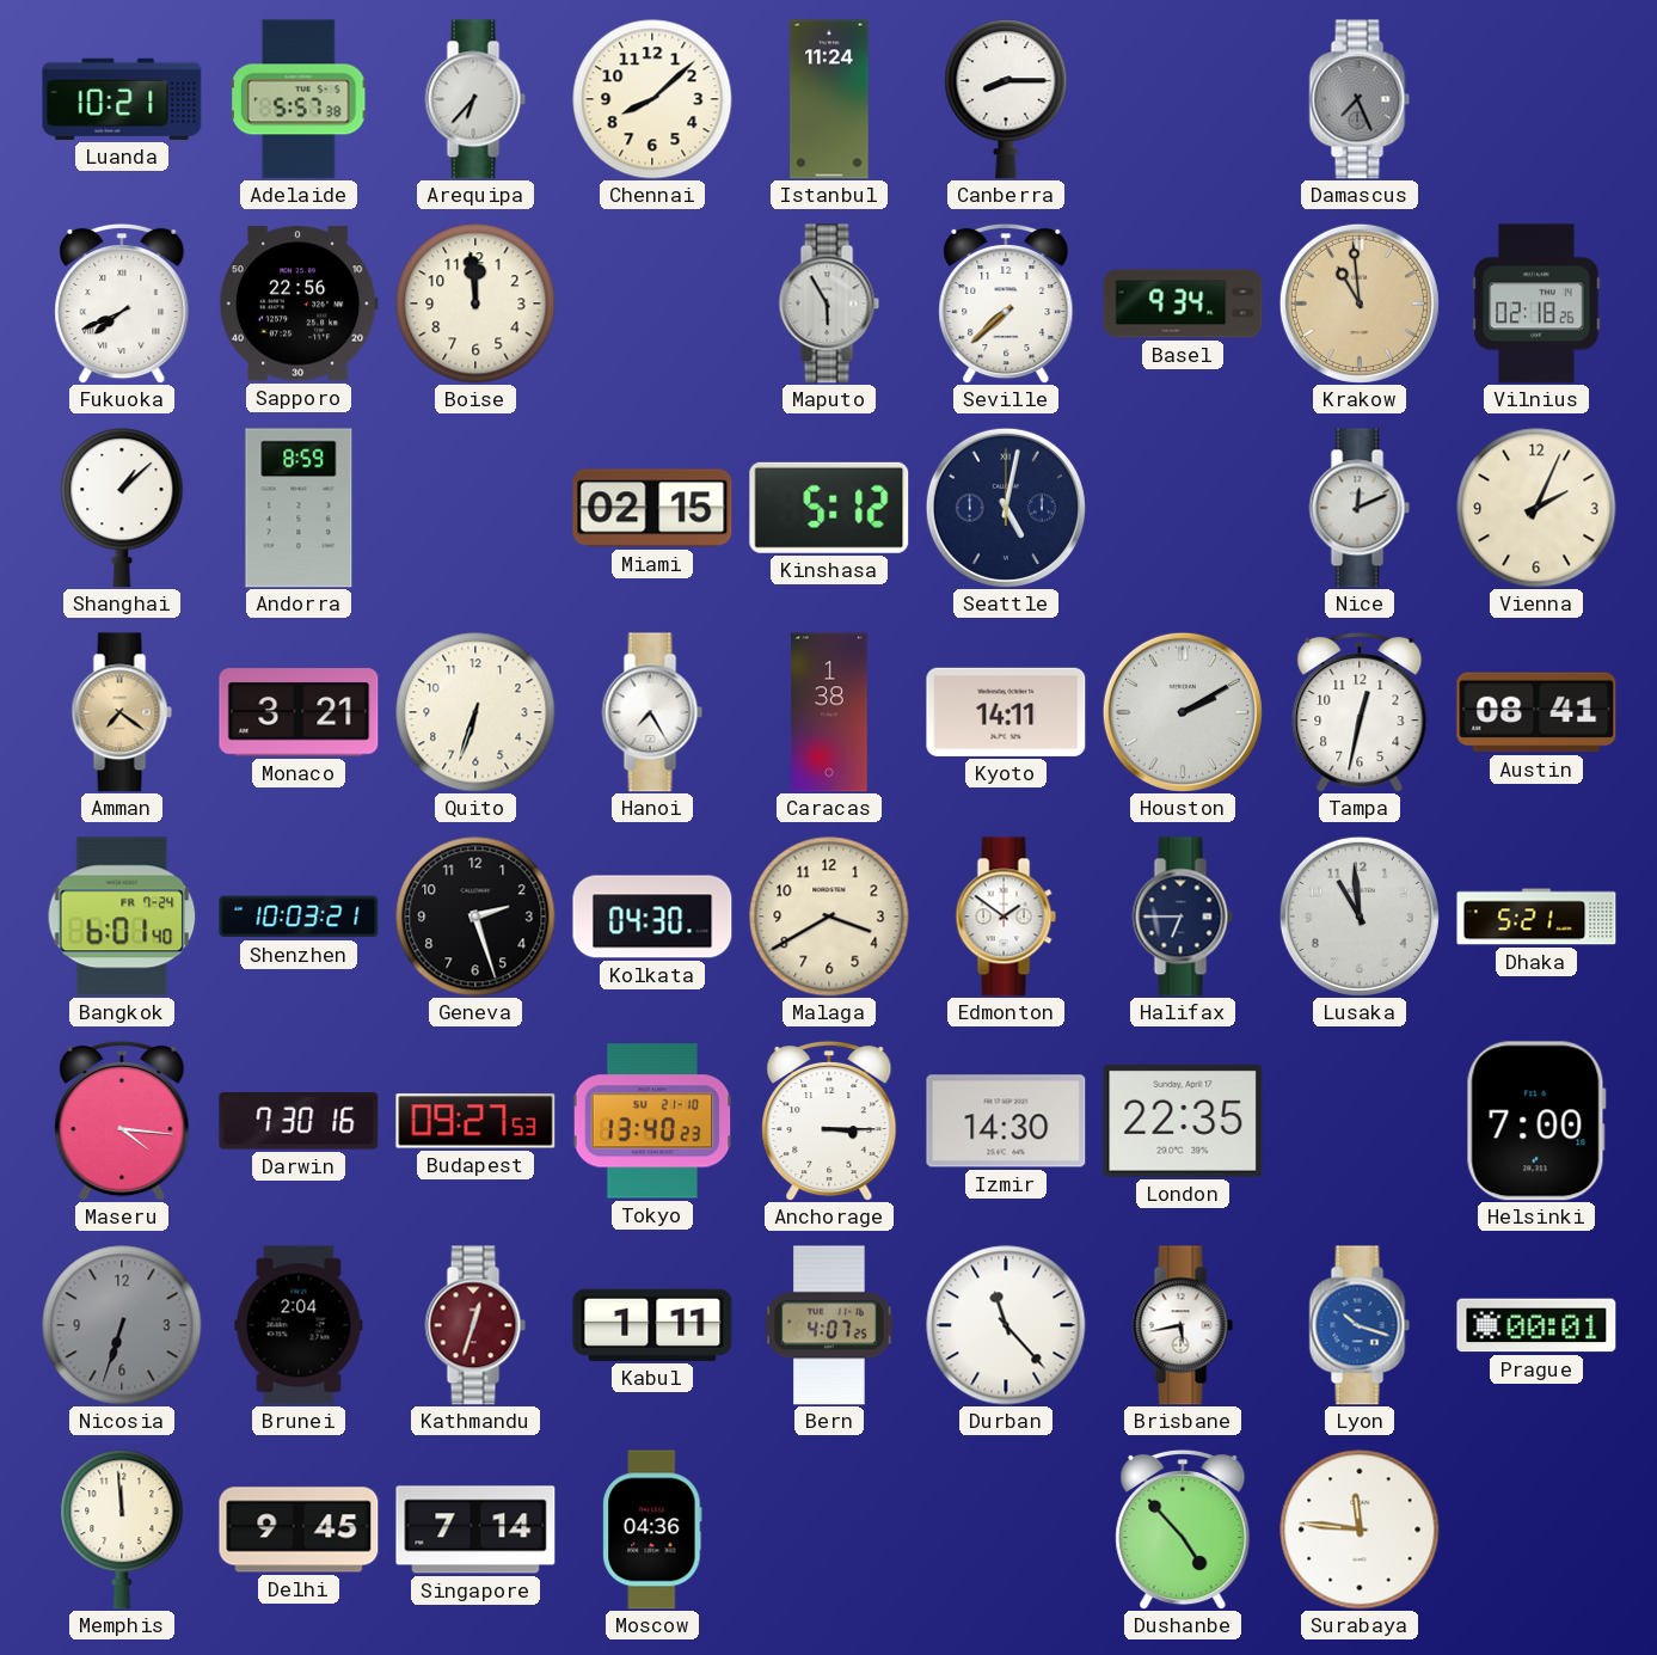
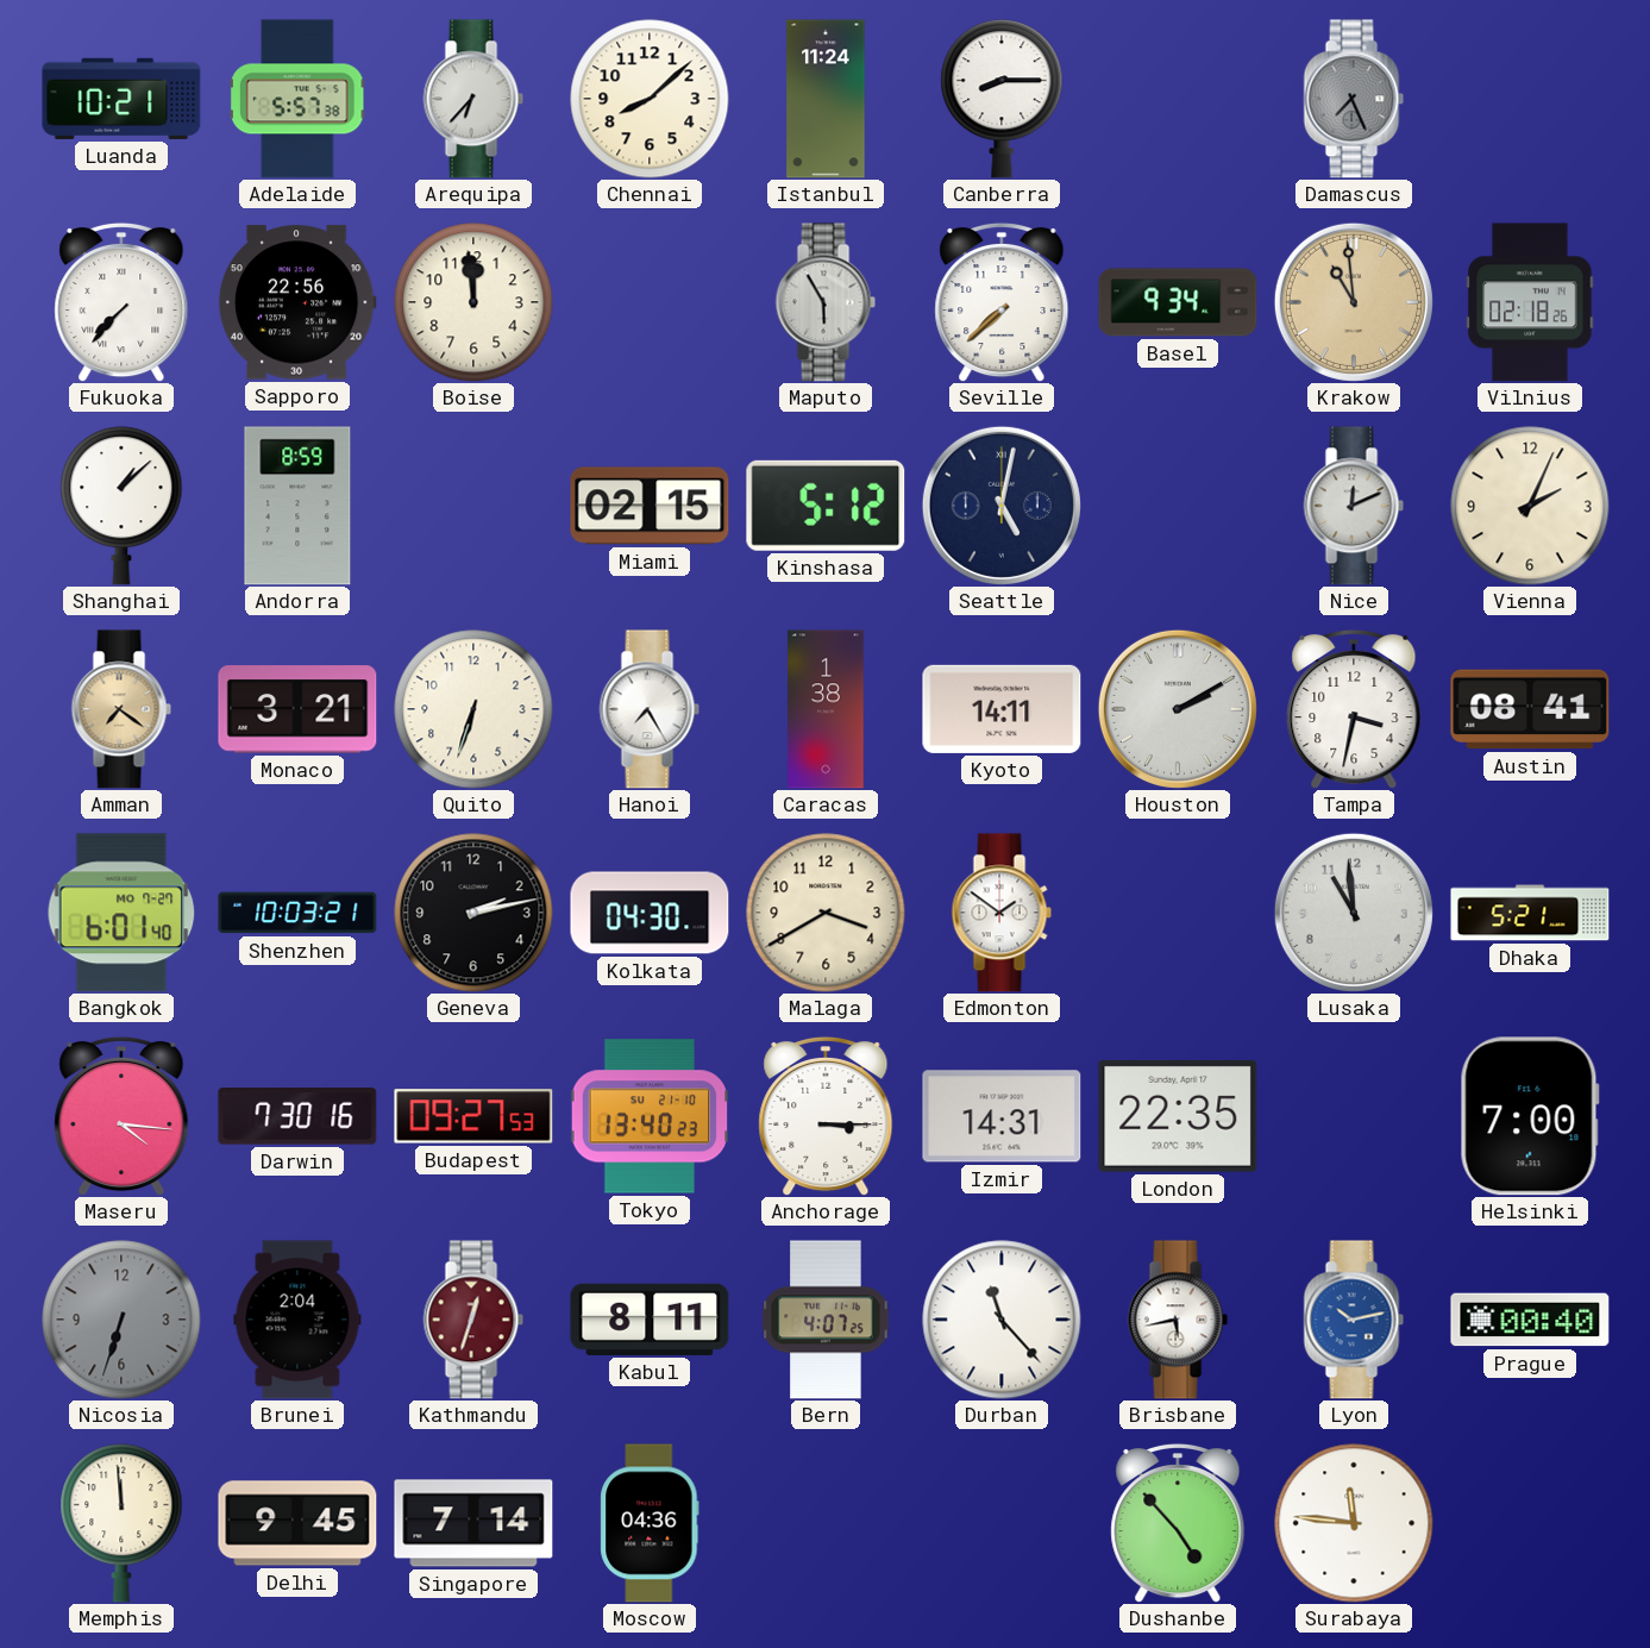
Fukuoka: 7:41 -> 7:37 (121, 302)
Tampa: 12:32 -> 3:32 (1354, 709)
Bangkok date: FR 7-24 -> MO 7-27 (121, 913)
Geneva: 2:27 -> 2:13 (473, 913)
Halifax: 6:45 -> none (1183, 917)
Izmir: 14:30 -> 14:31 (1002, 1116)
Kabul: 1:11 -> 8:11 (650, 1320)
Lyon: 10:18 -> 10:13 (1354, 1320)
Prague: 00:01 -> 00:40 (1530, 1320)
